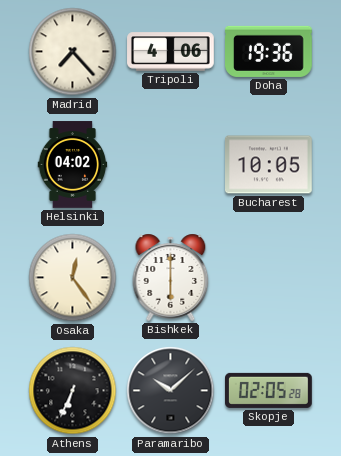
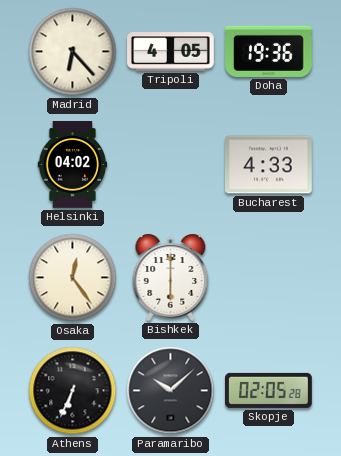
Madrid: 7:23 -> 6:23 (73, 52)
Tripoli: 4:06 -> 4:05 (171, 52)
Bucharest: 10:05 -> 4:33 (269, 165)
